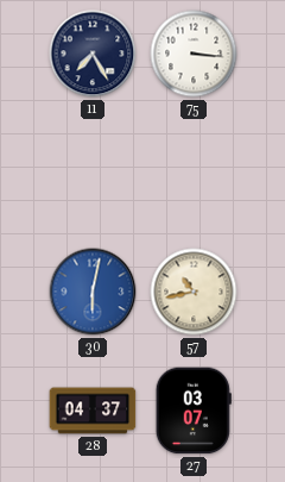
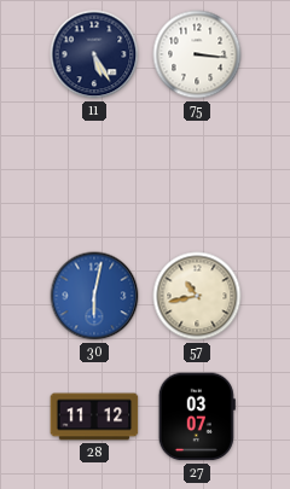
11: 7:25 -> 5:25 (94, 54)
28: 04:37 -> 11:12 (94, 417)
